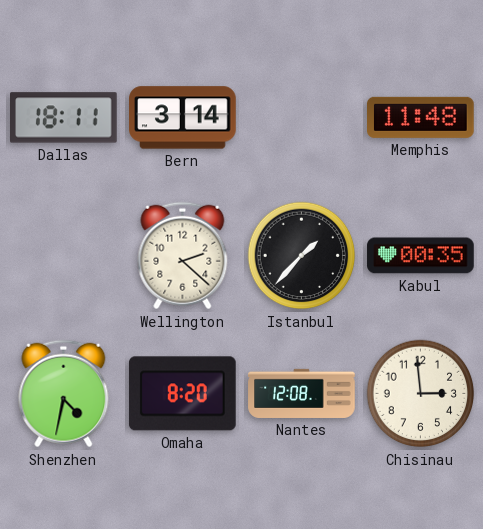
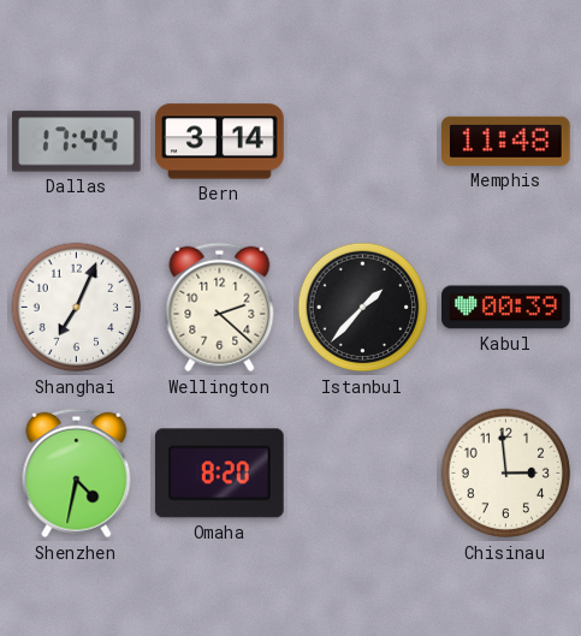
Dallas: 18:11 -> 17:44 (77, 142)
Shanghai: none -> 7:04 (77, 308)
Kabul: 00:35 -> 00:39 (506, 308)
Nantes: 12:08 -> none (302, 393)
